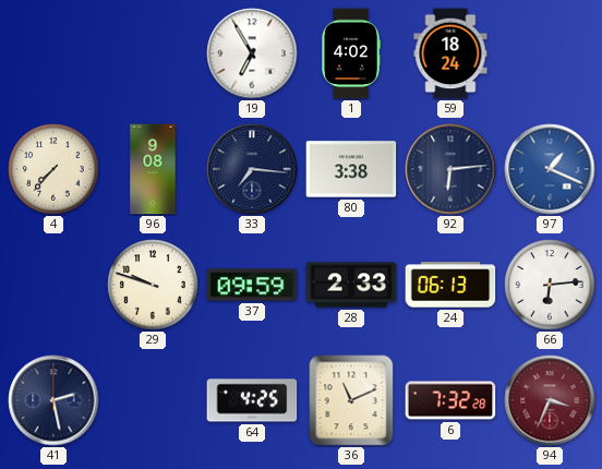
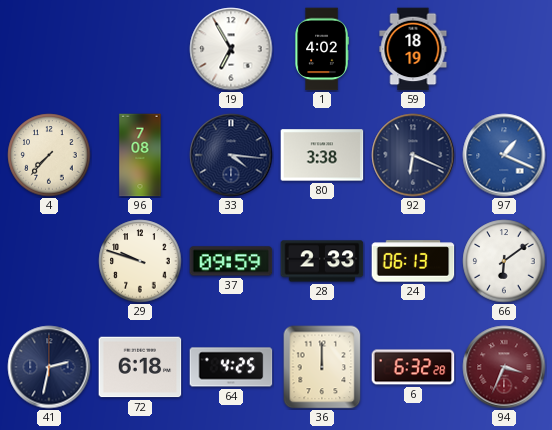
59: 18:24 -> 18:19 (413, 49)
96: 9:08 -> 7:08 (140, 155)
33: 7:16 -> 4:16 (231, 155)
92: 6:14 -> 6:19 (413, 155)
66: 6:14 -> 6:09 (504, 261)
41: 2:28 -> 2:32 (49, 367)
72: none -> 6:18 (140, 367)
36: 11:11 -> 12:00 (322, 367)
6: 7:32 -> 6:32 (413, 367)
